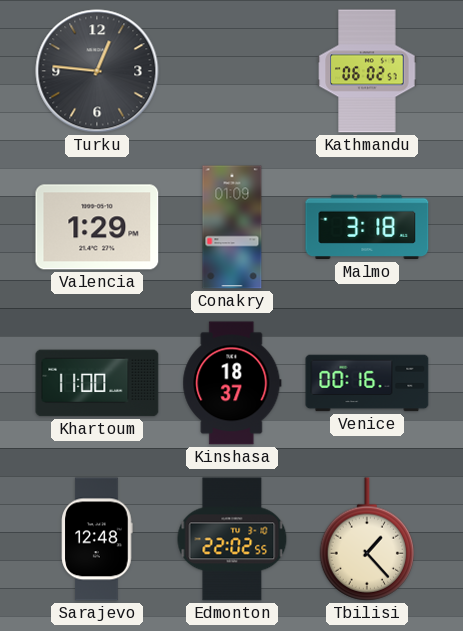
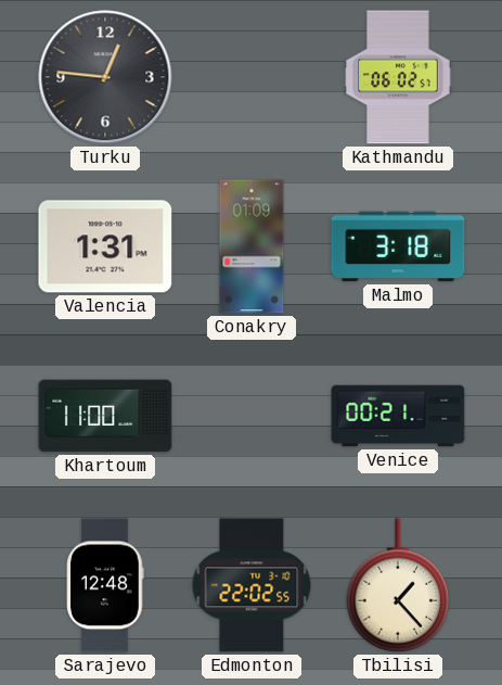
Valencia: 1:29 -> 1:31 (105, 246)
Kinshasa: 18:37 -> none (232, 383)
Venice: 00:16 -> 00:21 (398, 416)
